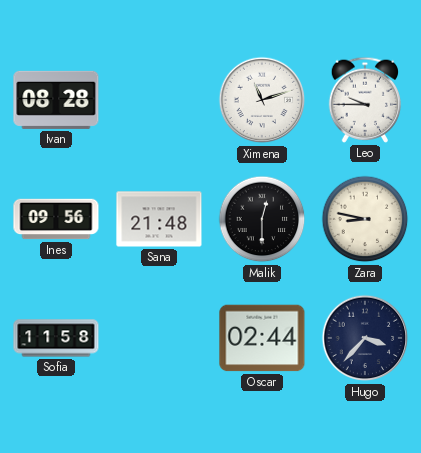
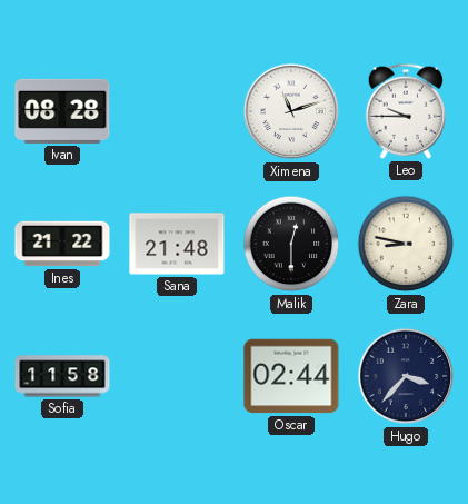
Ines: 09:56 -> 21:22 (62, 244)
